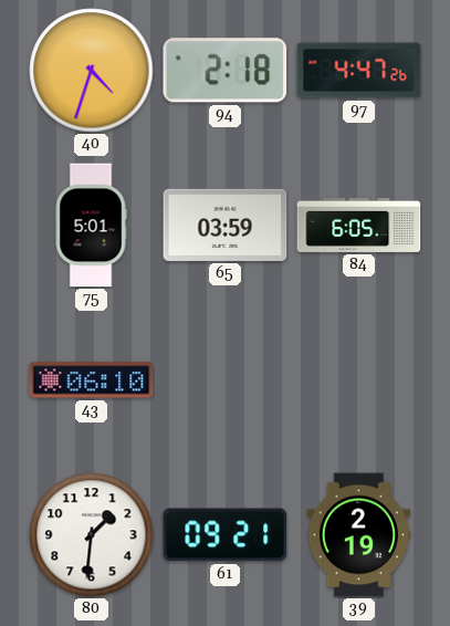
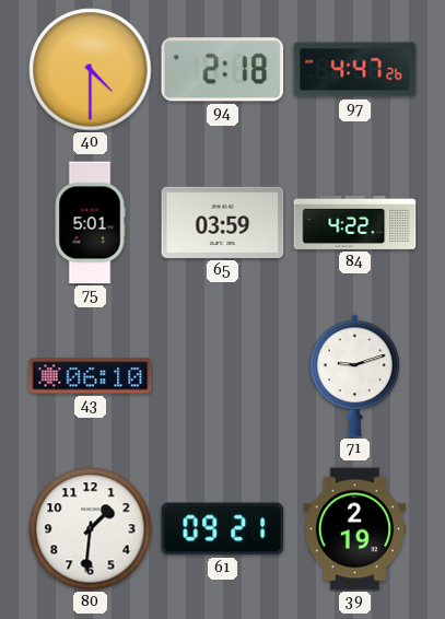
40: 4:33 -> 4:30 (91, 70)
84: 6:05 -> 4:22 (355, 222)
71: none -> 9:12 (354, 376)
